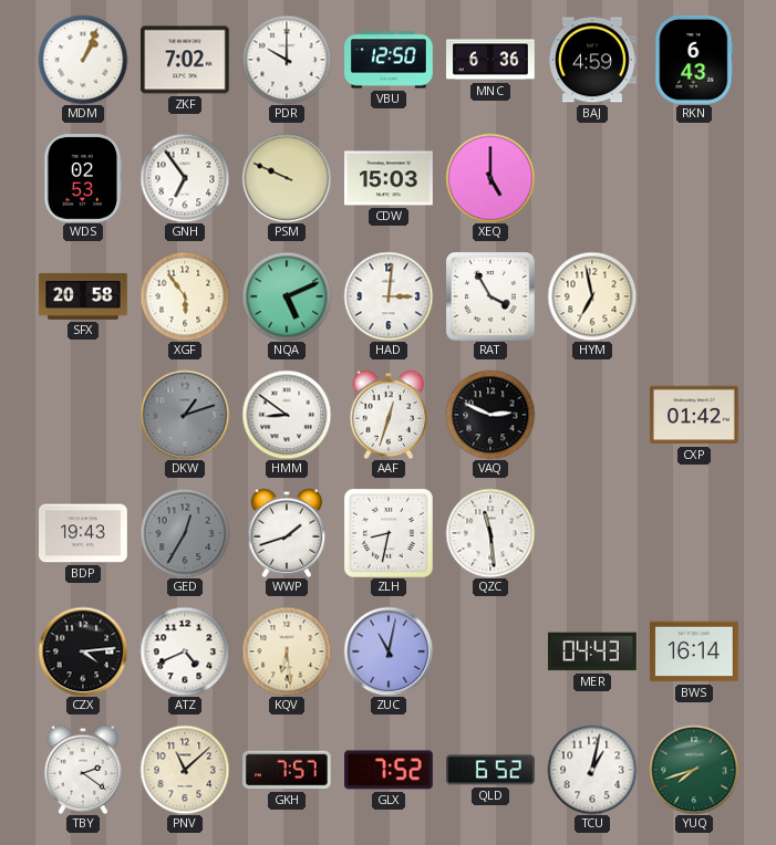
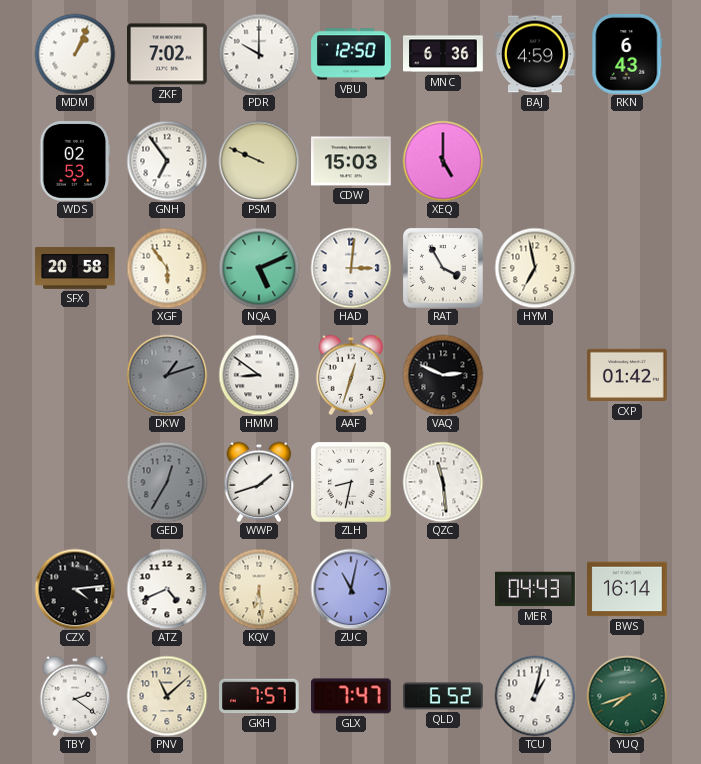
BDP: 19:43 -> none (84, 533)
GLX: 7:52 -> 7:47 (352, 696)
